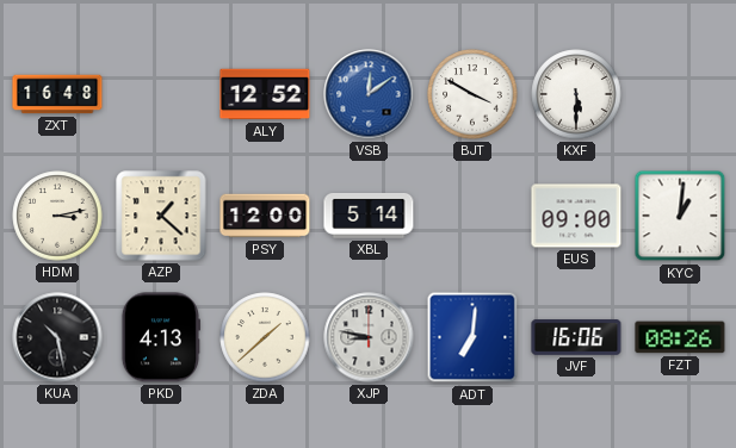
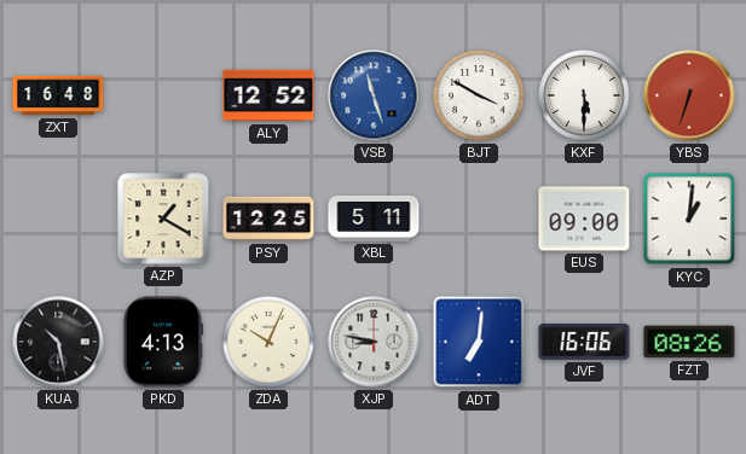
VSB: 12:09 -> 11:27 (374, 95)
YBS: none -> 6:33 (689, 95)
HDM: 3:13 -> none (57, 216)
AZP: 1:22 -> 1:20 (163, 219)
PSY: 12:00 -> 12:25 (268, 219)
XBL: 5:14 -> 5:11 (374, 219)
ZDA: 1:38 -> 10:04 (268, 342)
